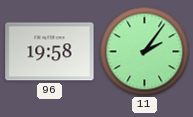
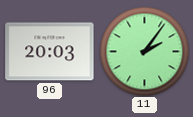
96: 19:58 -> 20:03 (50, 52)
